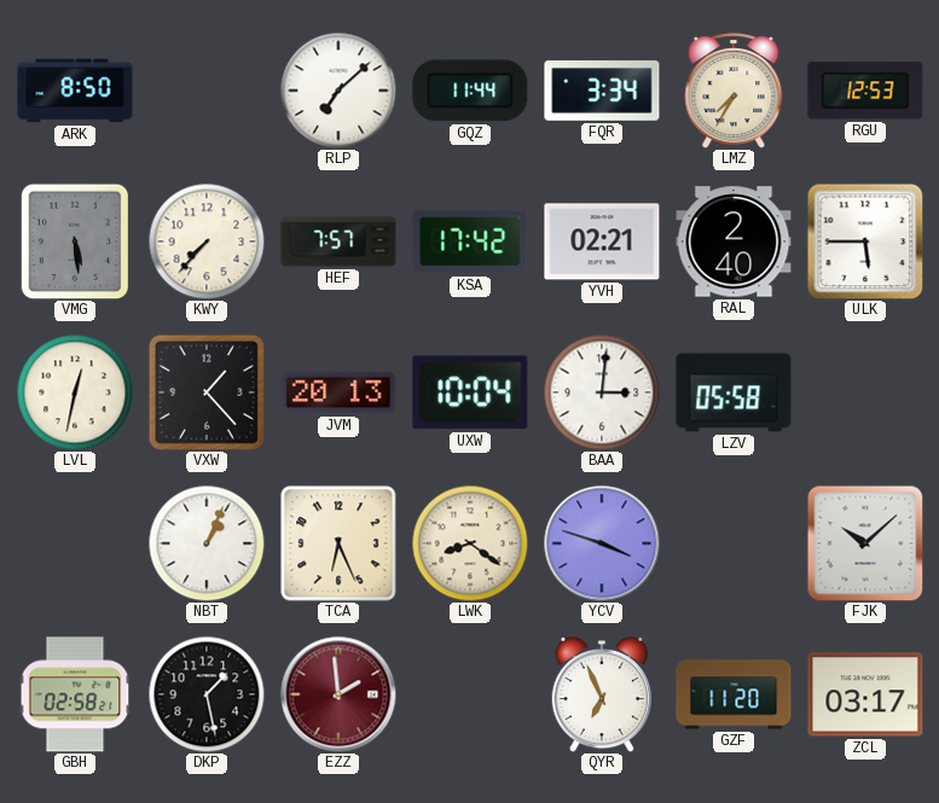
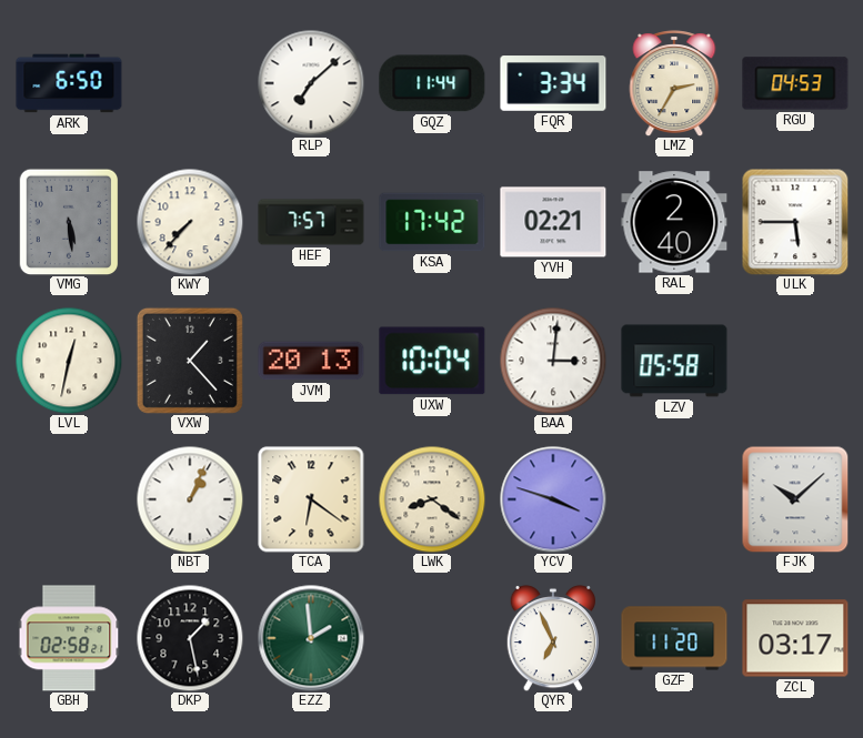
ARK: 8:50 -> 6:50 (69, 83)
LMZ: 7:35 -> 2:35 (674, 83)
RGU: 12:53 -> 04:53 (795, 83)
TCA: 6:26 -> 6:21 (311, 499)
EZZ dial: burgundy -> green (311, 638)
